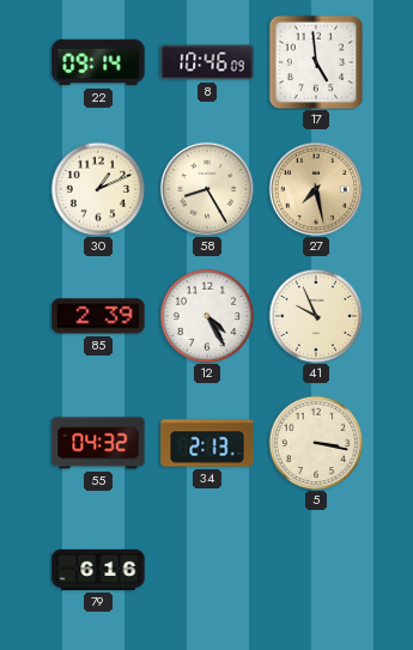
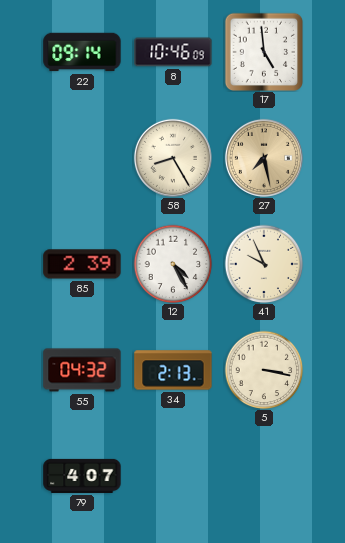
30: 1:11 -> none (98, 189)
79: 6:16 -> 4:07 (82, 476)
